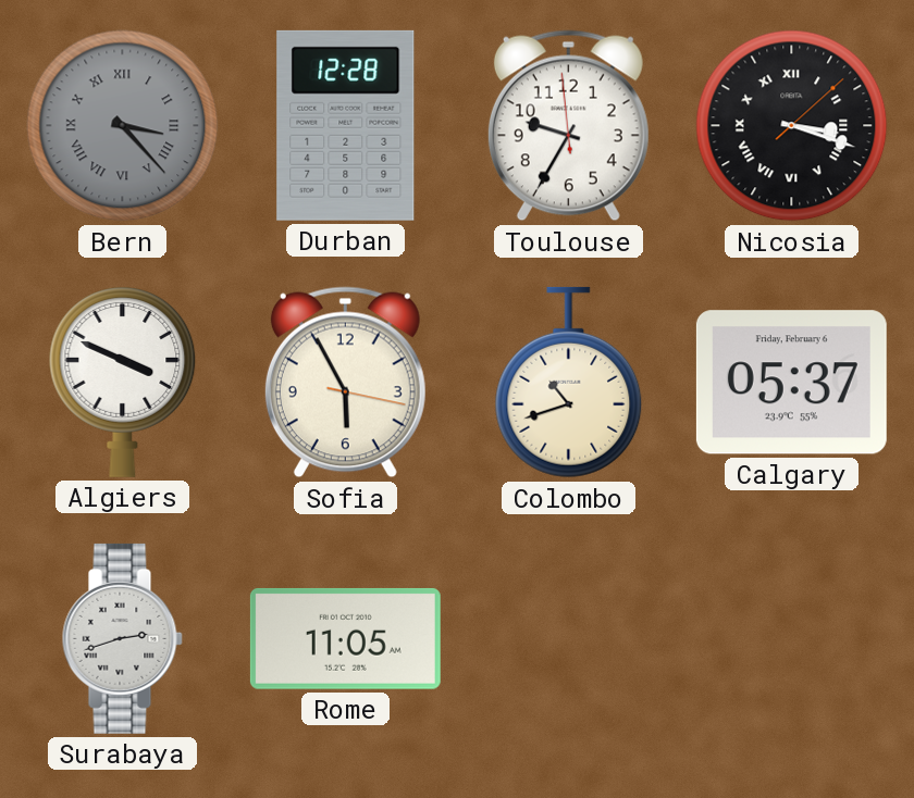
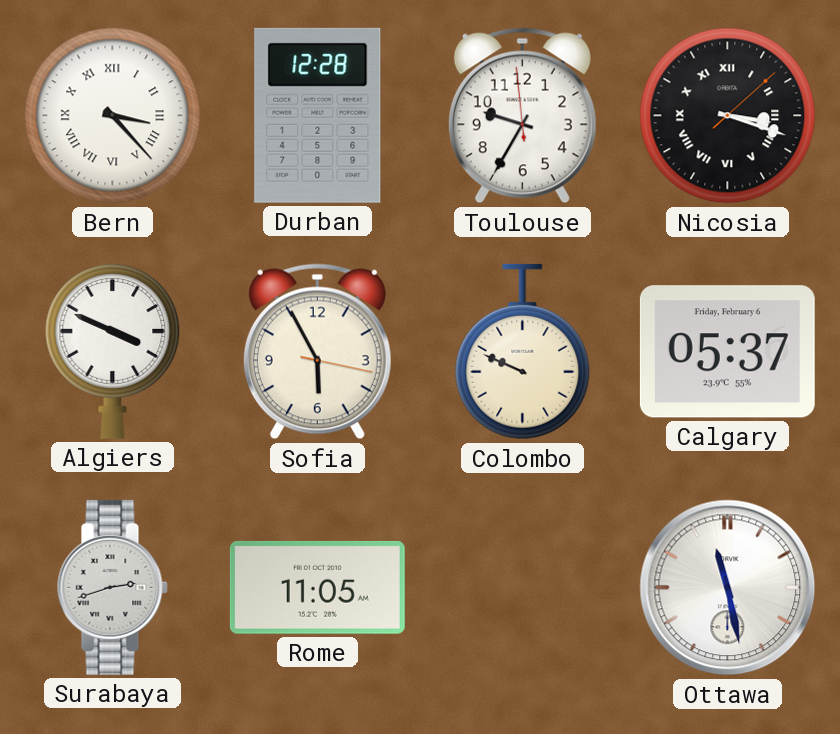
Bern dial: grey -> white (113, 116)
Colombo: 10:42 -> 9:49 (523, 352)
Ottawa: none -> 11:28 (728, 588)
